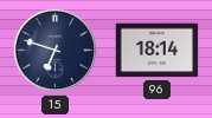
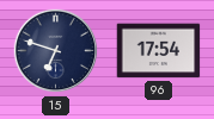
96: 18:14 -> 17:54 (159, 51)
